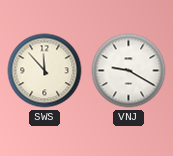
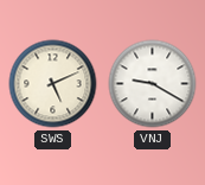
SWS: 11:53 -> 5:11 (53, 84)
